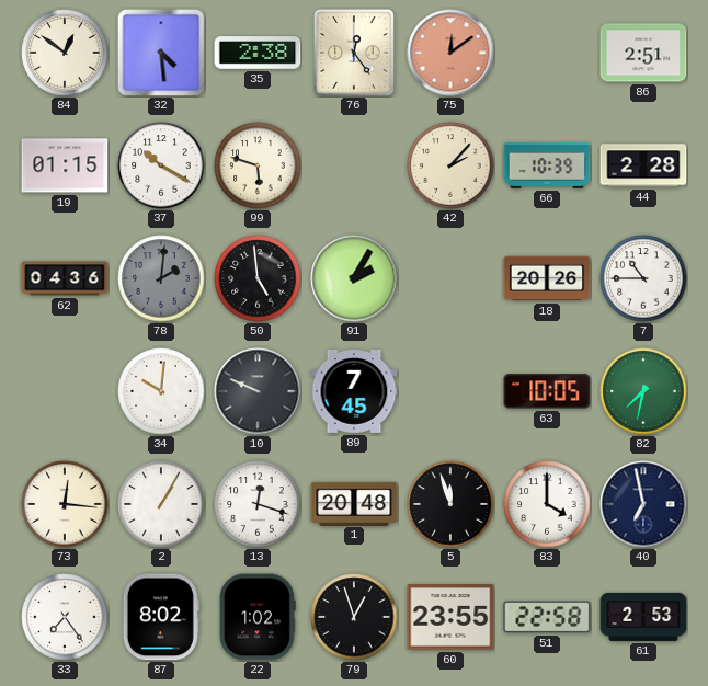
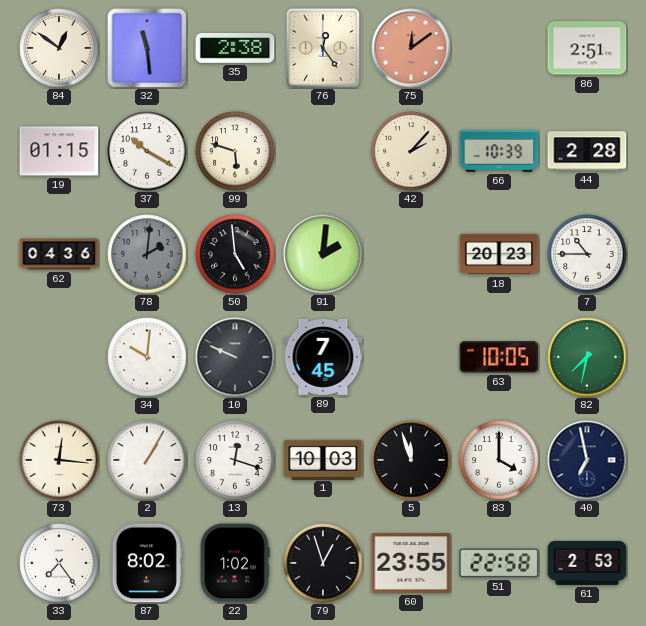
32: 4:29 -> 11:29 (147, 48)
91: 2:05 -> 2:01 (323, 254)
18: 20:26 -> 20:23 (499, 254)
1: 20:48 -> 10:03 (323, 459)
